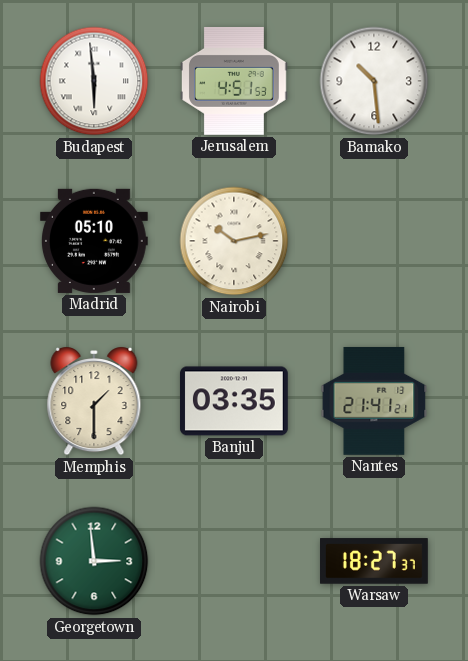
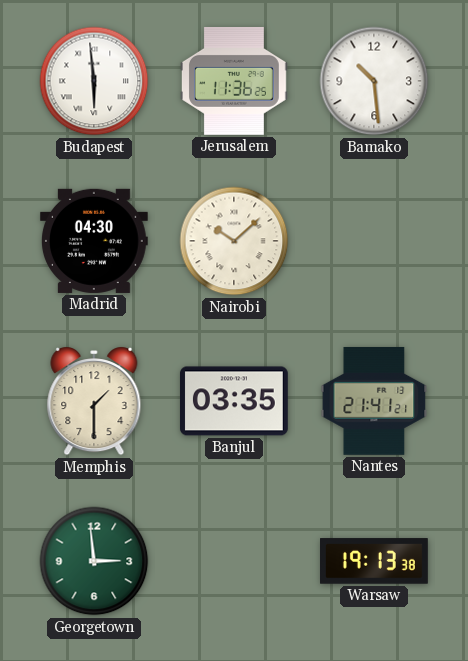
Jerusalem: 4:51 -> 11:36 (234, 81)
Madrid: 05:10 -> 04:30 (94, 241)
Nairobi: 10:13 -> 10:08 (234, 241)
Warsaw: 18:27 -> 19:13 (375, 561)
